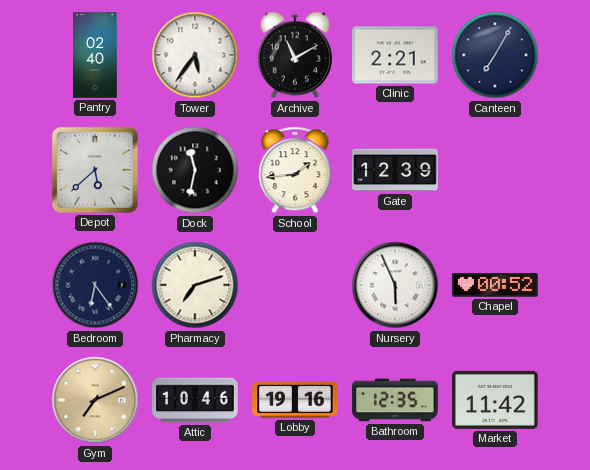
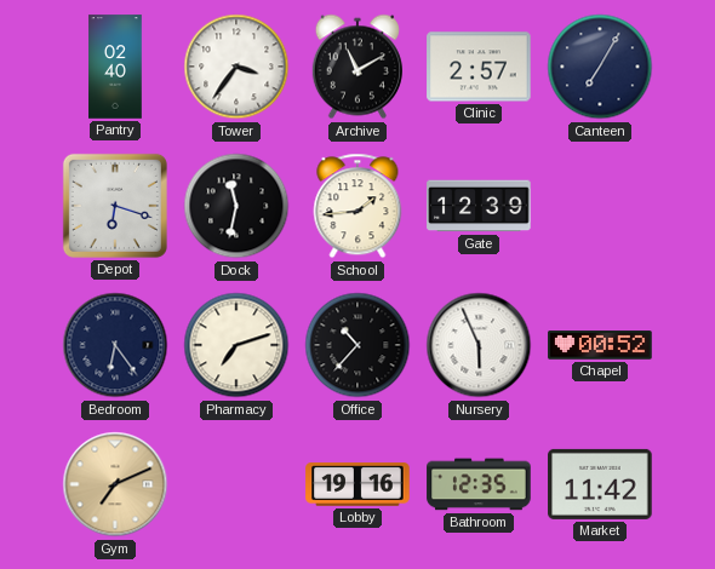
Tower: 5:36 -> 3:36 (236, 67)
Clinic: 2:21 -> 2:57 (479, 67)
Depot: 5:38 -> 6:18 (115, 206)
Office: none -> 10:37 (358, 345)
Attic: 10:46 -> none (195, 400)
